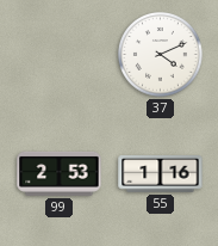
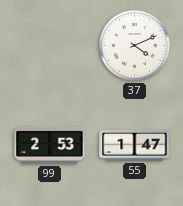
55: 1:16 -> 1:47 (135, 146)
